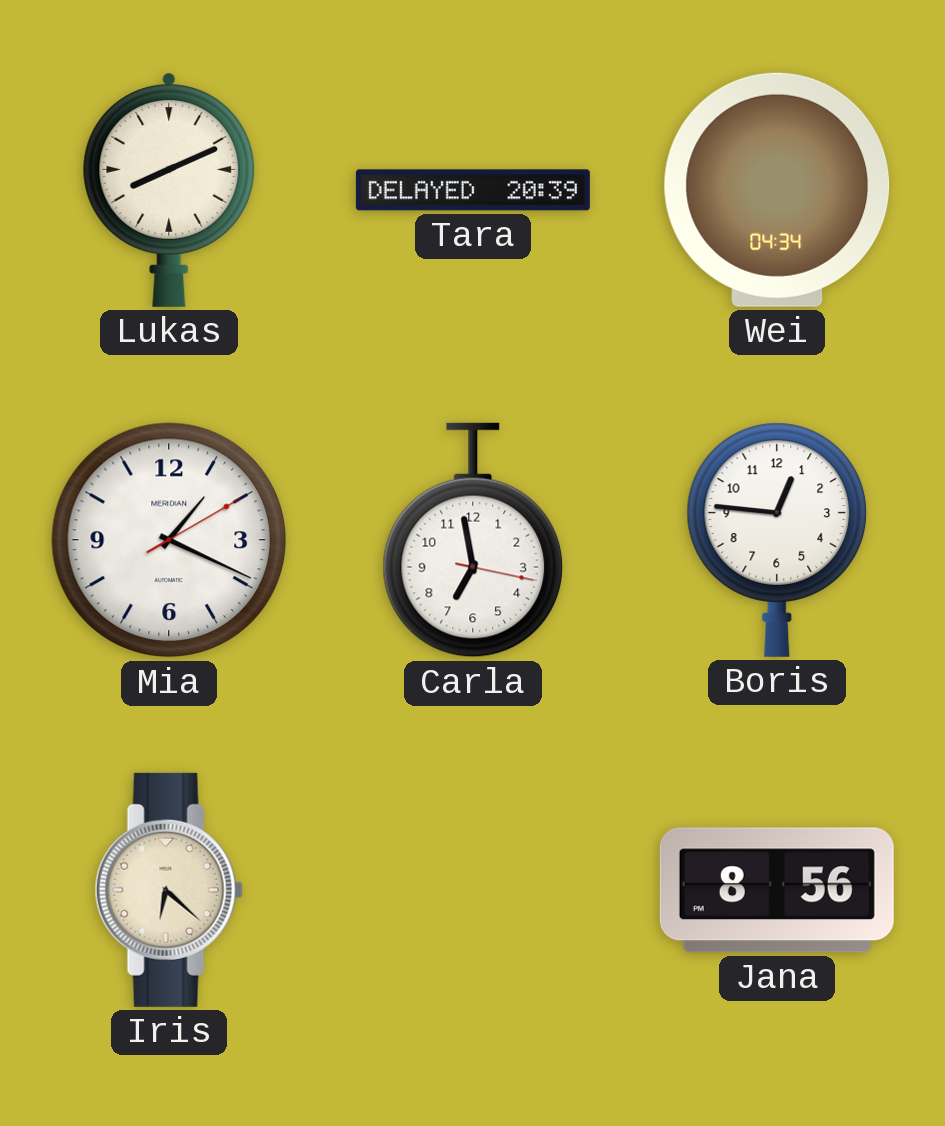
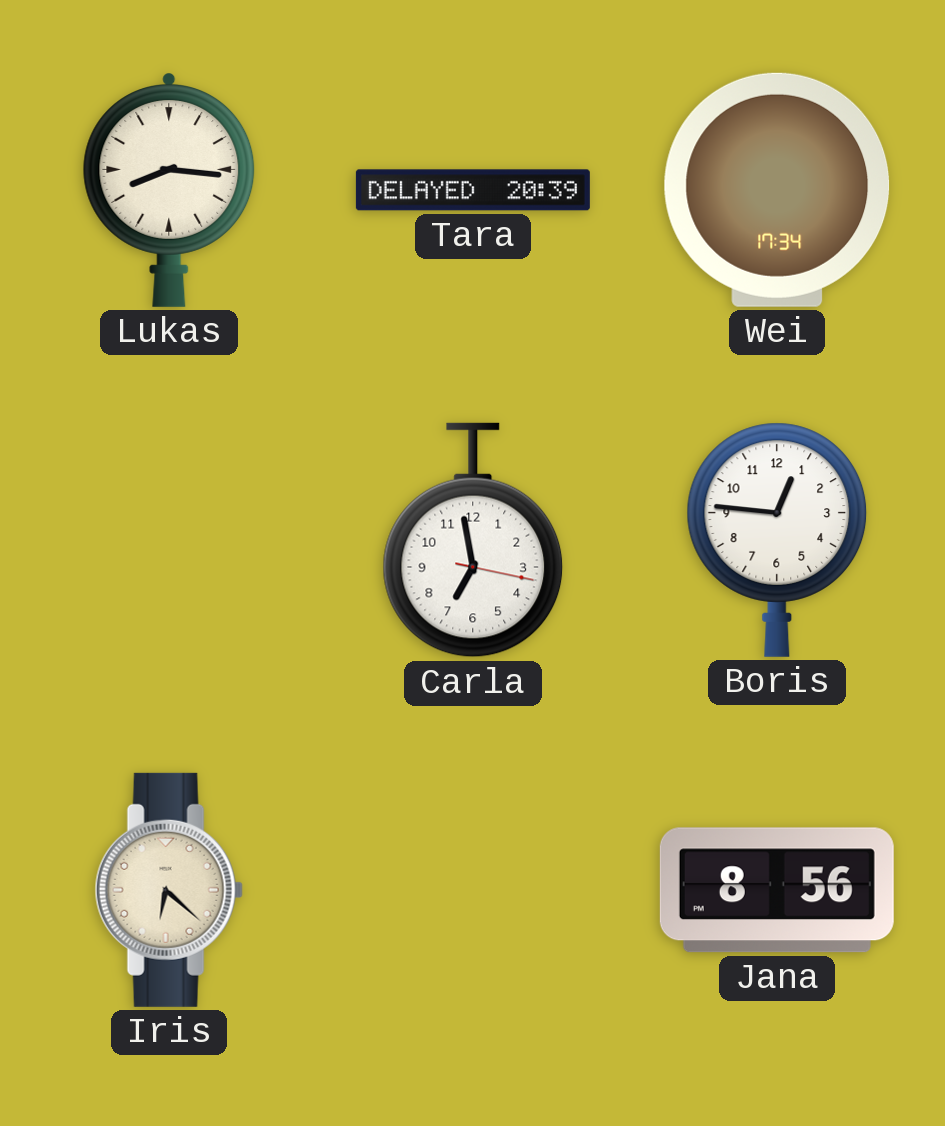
Lukas: 8:11 -> 8:16 (169, 190)
Wei: 04:34 -> 17:34 (777, 190)
Mia: 1:19 -> none (169, 540)
